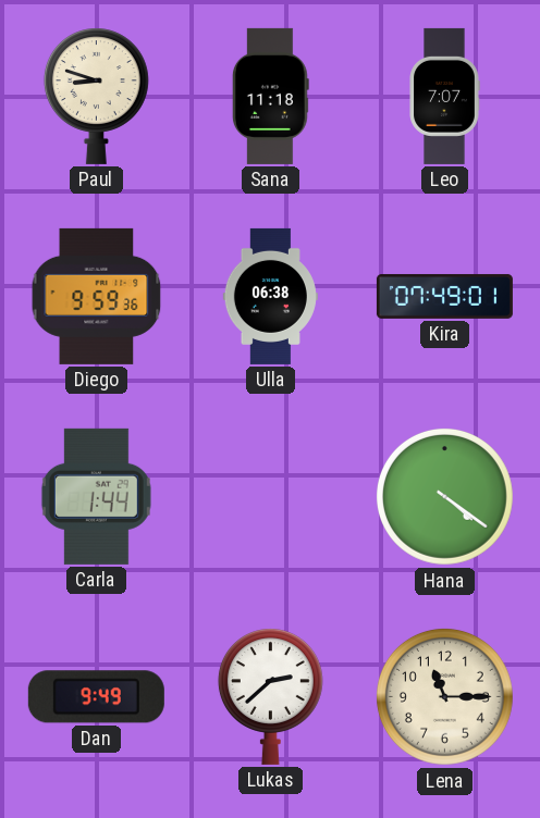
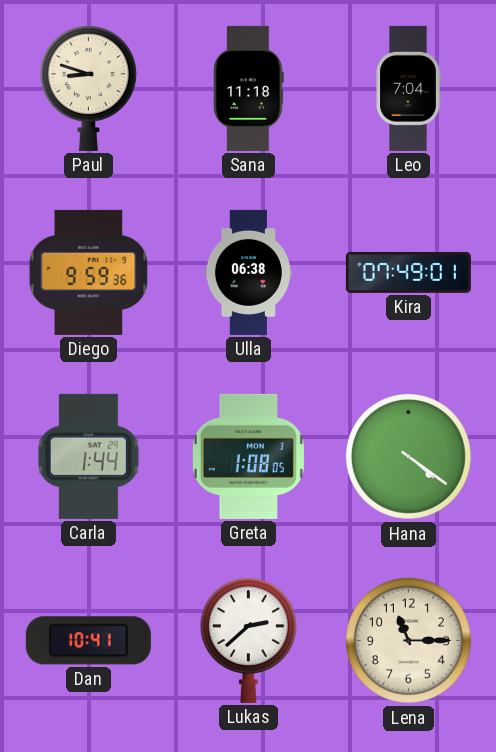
Leo: 7:07 -> 7:04 (408, 88)
Greta: none -> 1:08 (248, 456)
Dan: 9:49 -> 10:41 (88, 641)
